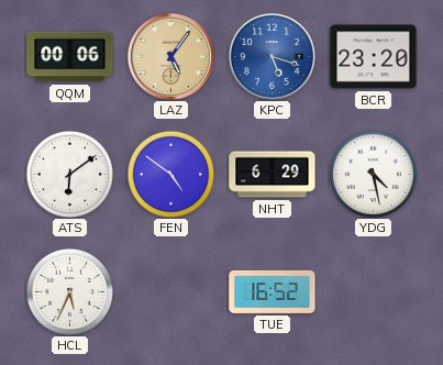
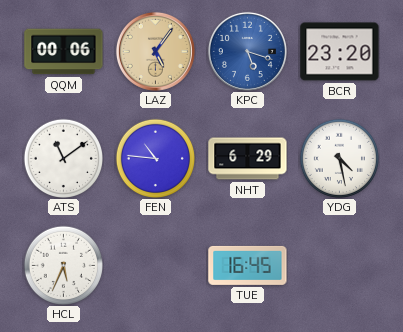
ATS: 6:09 -> 11:09 (63, 158)
FEN: 4:51 -> 10:46 (155, 158)
TUE: 16:52 -> 16:45 (248, 265)
